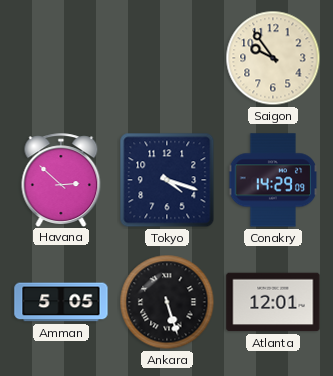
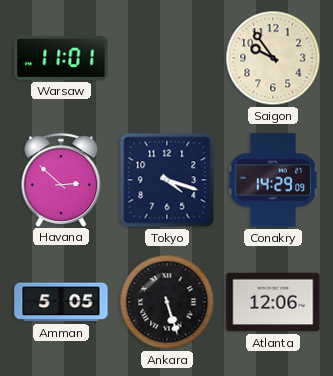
Warsaw: none -> 11:01 (61, 58)
Atlanta: 12:01 -> 12:06 (273, 302)
